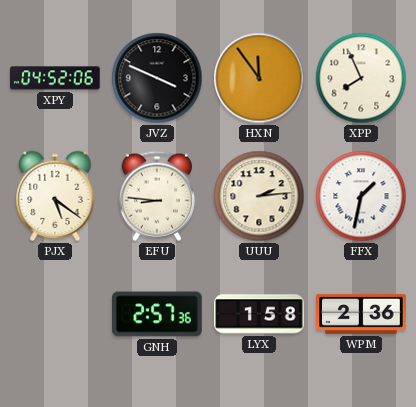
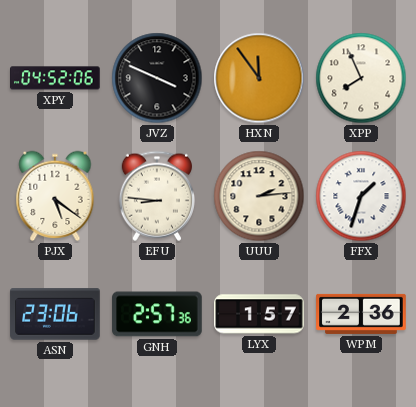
FFX: 1:32 -> 1:33 (361, 196)
ASN: none -> 23:06 (55, 314)
LYX: 1:58 -> 1:57 (259, 314)
